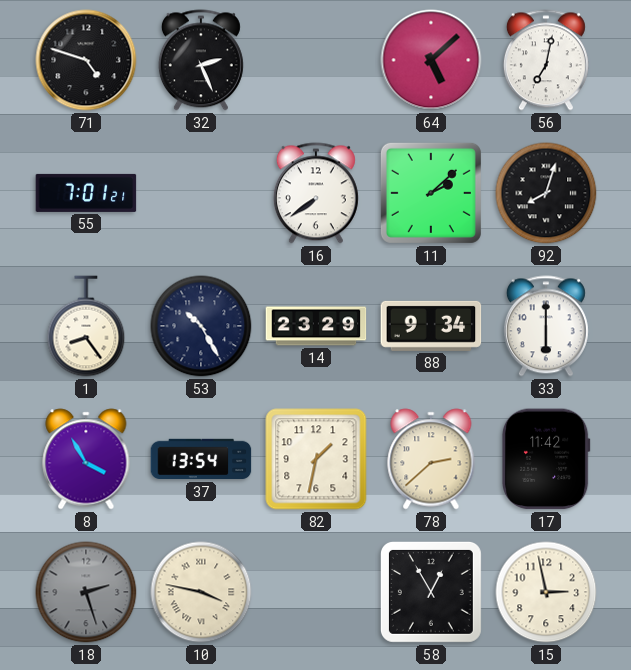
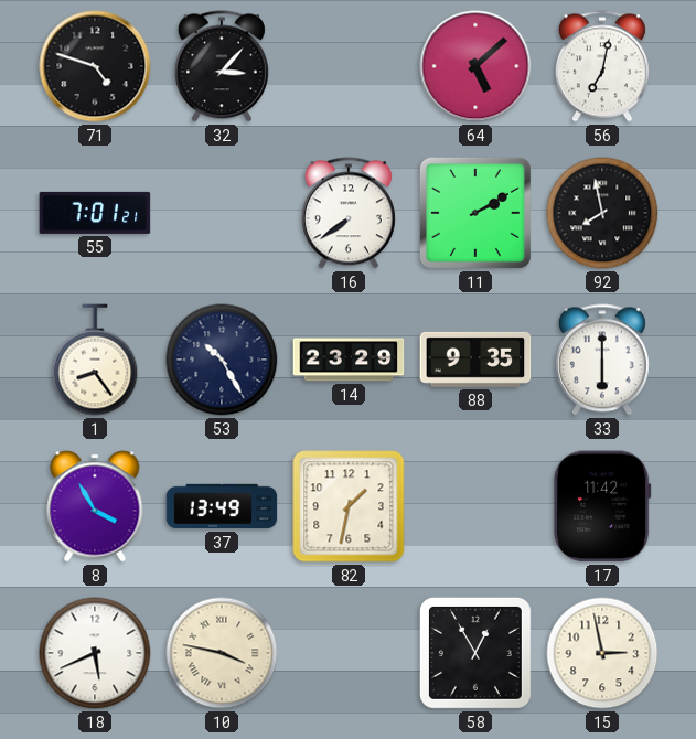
32: 2:26 -> 3:07 (222, 66)
11: 2:08 -> 2:10 (475, 213)
92: 8:03 -> 7:58 (602, 213)
88: 9:34 -> 9:35 (475, 360)
37: 13:54 -> 13:49 (222, 506)
78: 2:38 -> none (431, 459)
18: 2:27 -> 5:41 (95, 653)
18 dial: grey -> white (95, 653)
